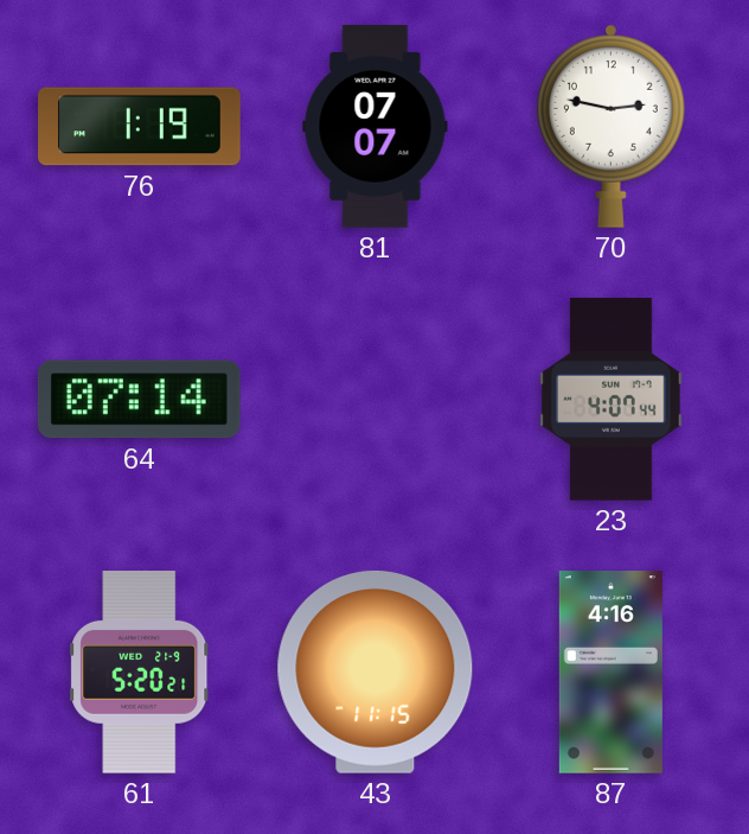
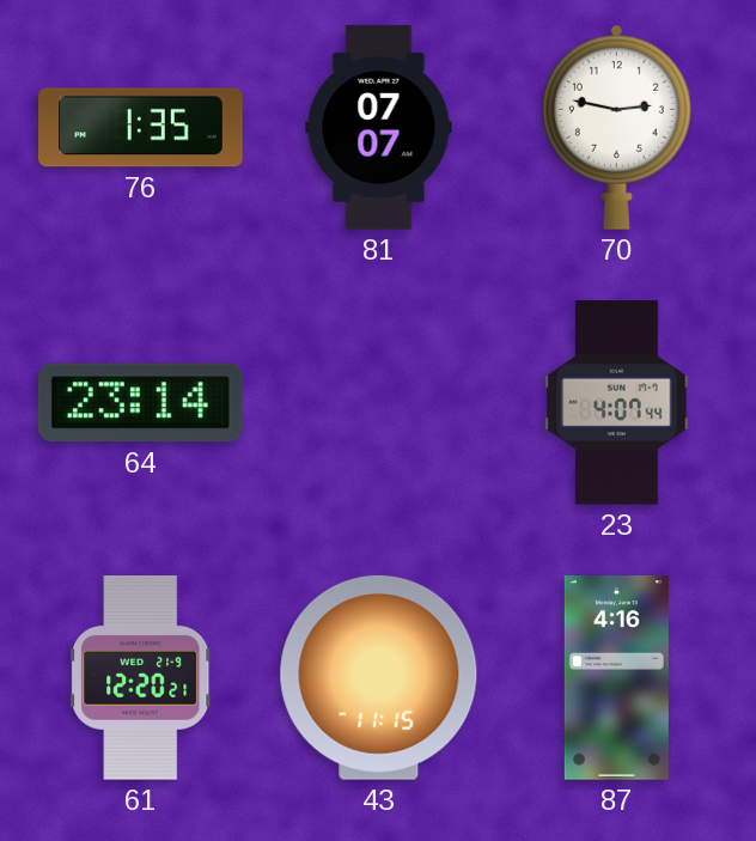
76: 1:19 -> 1:35 (141, 128)
64: 07:14 -> 23:14 (140, 403)
61: 5:20 -> 12:20 (141, 678)
